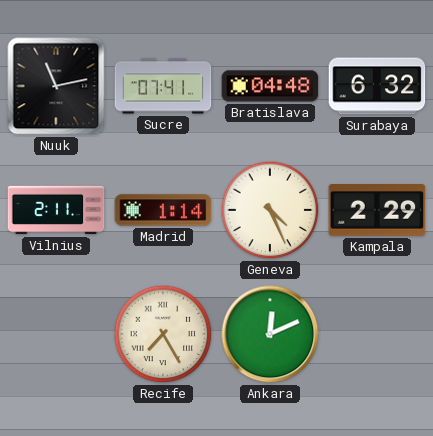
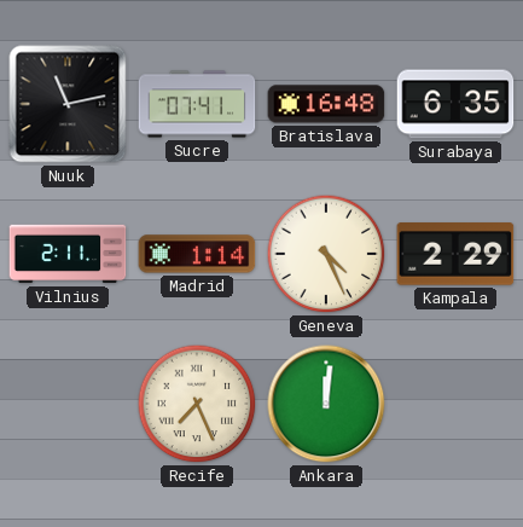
Bratislava: 04:48 -> 16:48 (326, 104)
Surabaya: 6:32 -> 6:35 (455, 104)
Recife: 7:25 -> 7:26 (197, 404)
Ankara: 12:11 -> 12:01 (326, 404)
